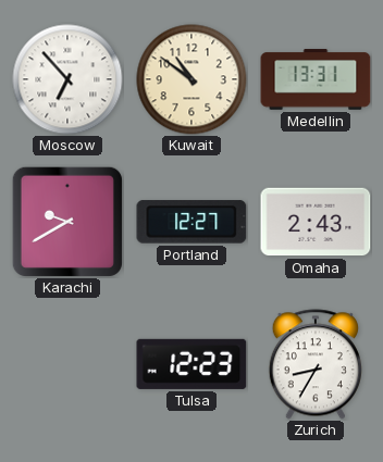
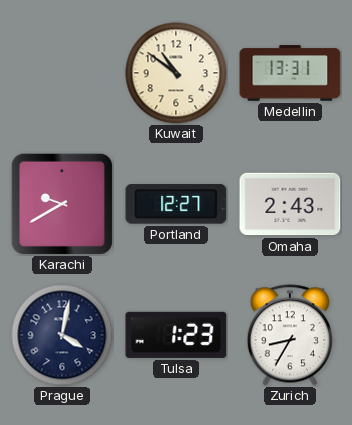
Moscow: 6:53 -> none (67, 79)
Prague: none -> 4:02 (62, 335)
Tulsa: 12:23 -> 1:23 (176, 335)
